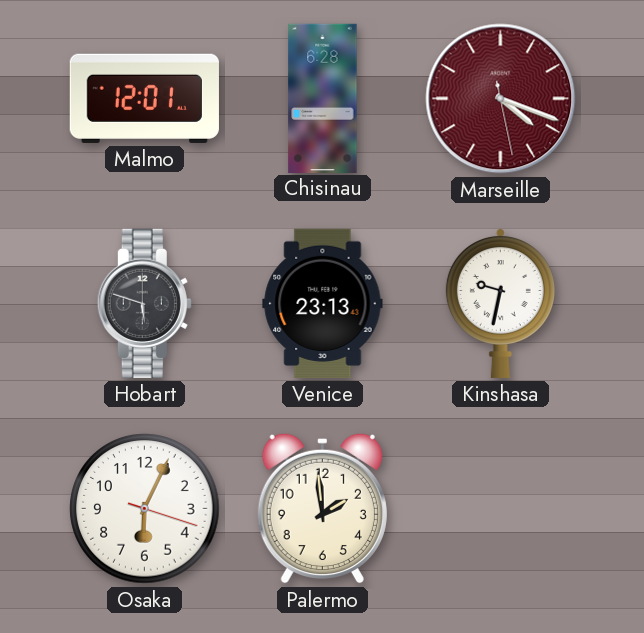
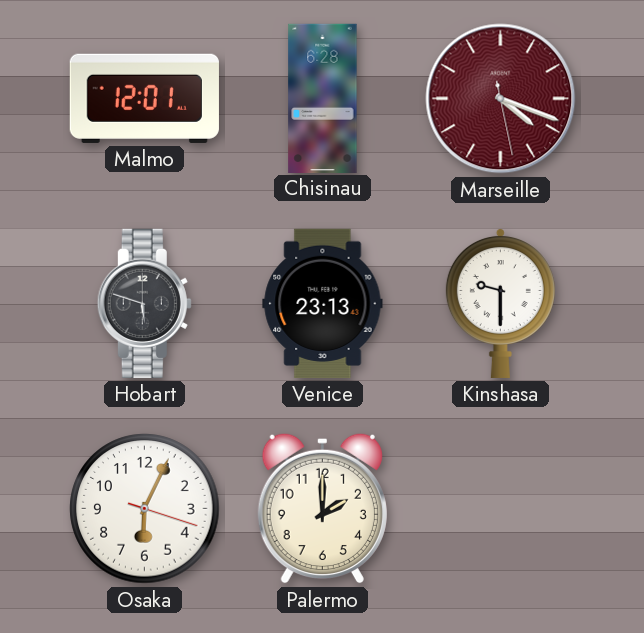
Kinshasa: 9:32 -> 9:30 (500, 303)
Palermo: 1:59 -> 2:00 (322, 508)
